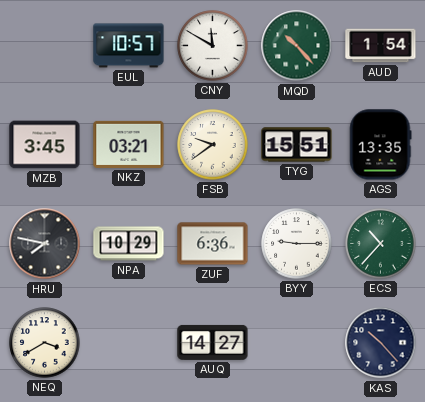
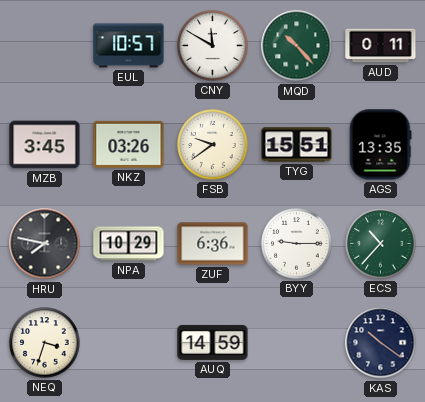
AUD: 1:54 -> 0:11 (381, 46)
NKZ: 03:21 -> 03:26 (129, 144)
NEQ: 3:40 -> 3:33 (45, 343)
AUQ: 14:27 -> 14:59 (213, 342)
KAS: 10:23 -> 10:21 (381, 343)
